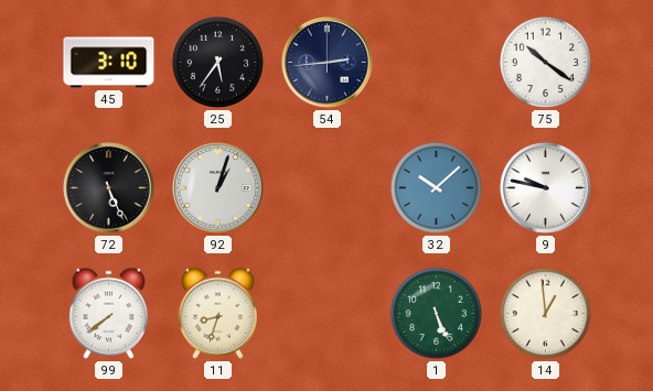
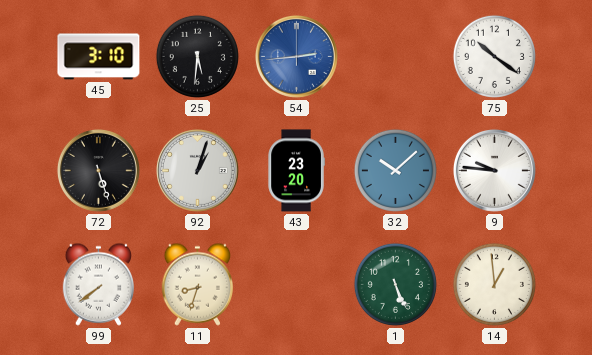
25: 5:36 -> 5:31 (197, 56)
54 dial: navy -> blue (296, 56)
72: 5:26 -> 5:27 (98, 170)
43: none -> 23:20 (296, 171)
9: 9:47 -> 9:46 (494, 170)
